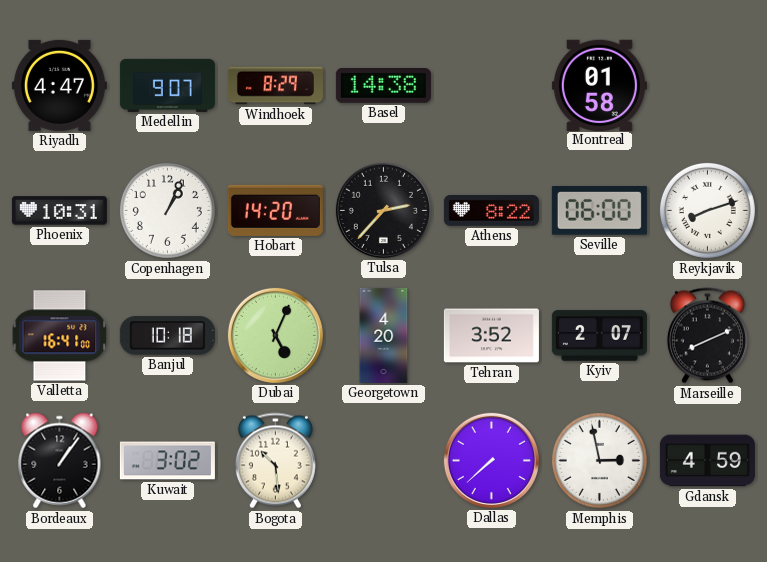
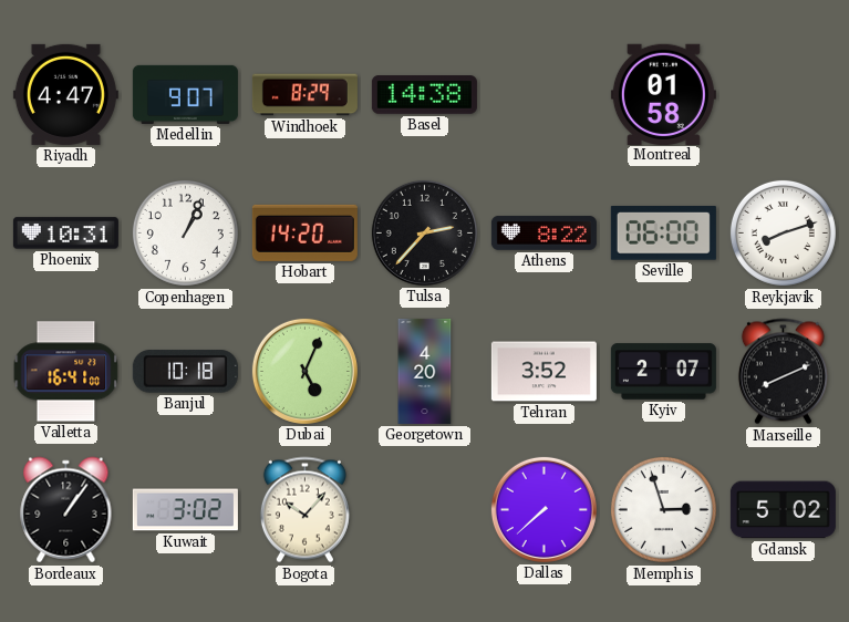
Bogota: 10:29 -> 10:07 (304, 510)
Memphis: 2:58 -> 2:57 (663, 509)
Gdansk: 4:59 -> 5:02 (783, 510)
